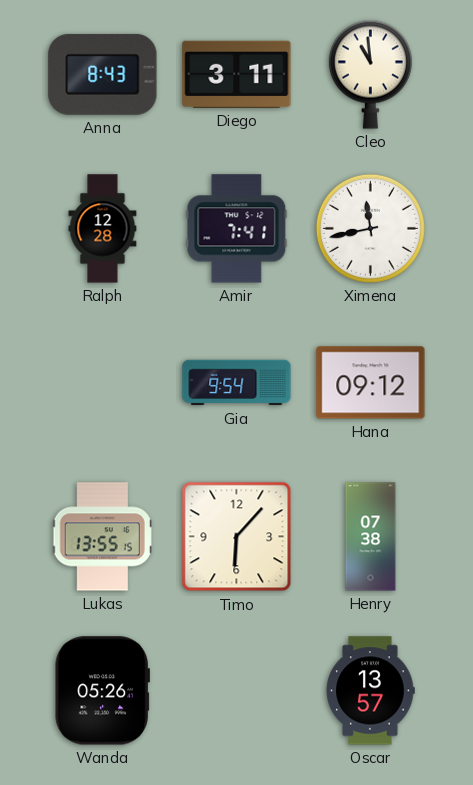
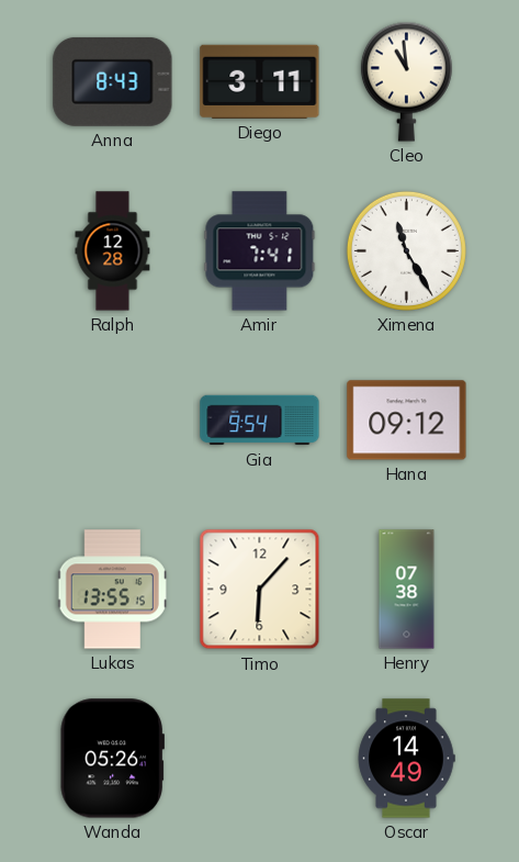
Ximena: 11:43 -> 11:25 (406, 250)
Oscar: 13:57 -> 14:49 (406, 759)
